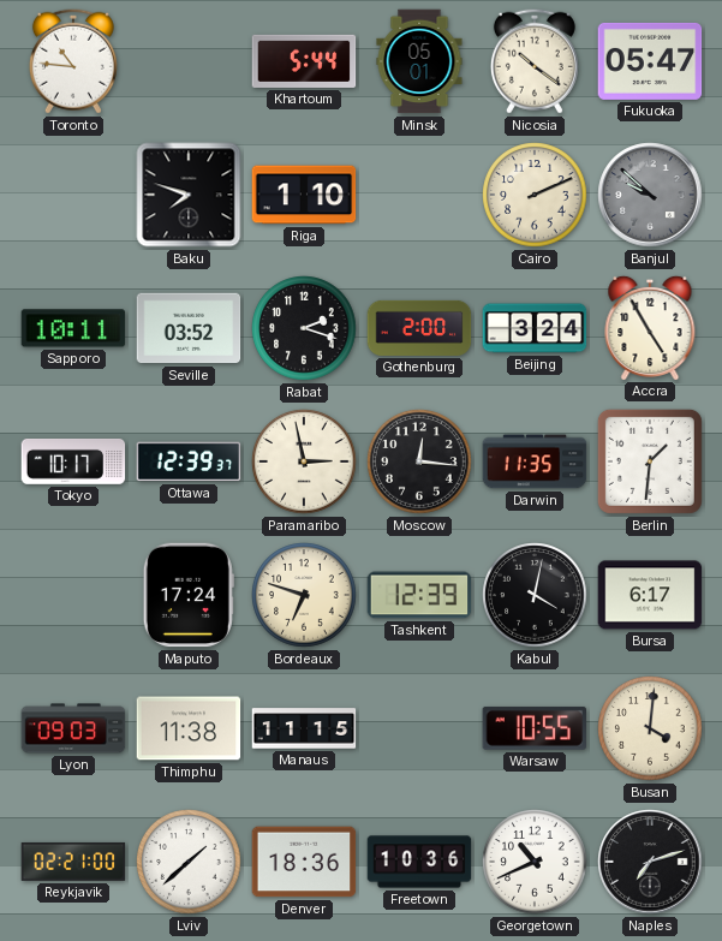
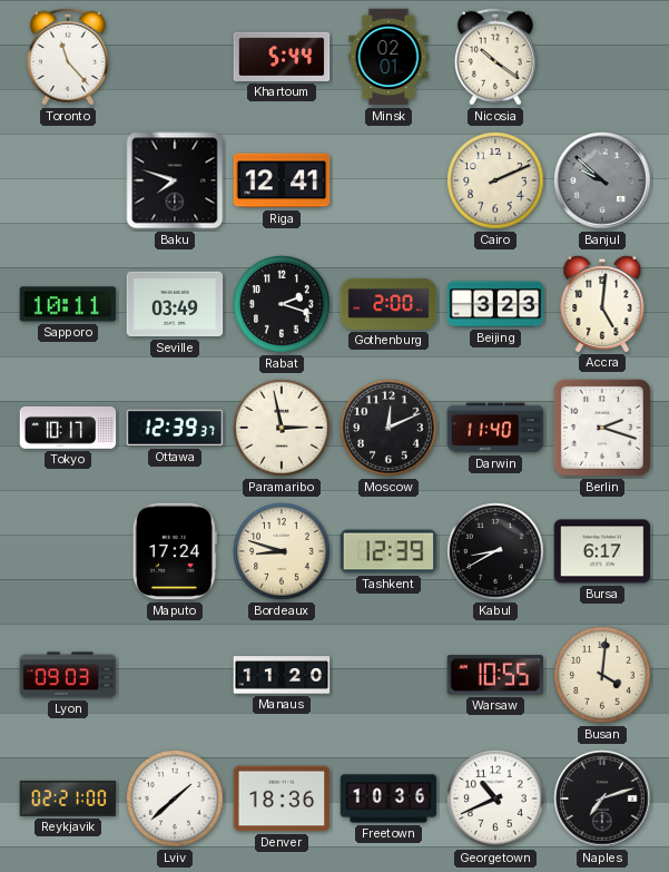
Toronto: 10:46 -> 11:23 (68, 57)
Minsk: 05:01 -> 02:01 (388, 57)
Fukuoka: 05:47 -> none (650, 61)
Riga: 1:10 -> 12:41 (282, 180)
Seville: 03:52 -> 03:49 (175, 304)
Beijing: 3:24 -> 3:23 (495, 304)
Accra: 4:55 -> 5:01 (602, 303)
Moscow: 12:16 -> 12:11 (388, 428)
Darwin: 11:35 -> 11:40 (495, 428)
Berlin: 1:31 -> 2:18 (602, 428)
Bordeaux: 6:48 -> 8:48 (282, 551)
Kabul: 4:02 -> 8:40 (495, 551)
Thimphu: 11:38 -> none (189, 728)
Manaus: 11:15 -> 11:20 (282, 675)
